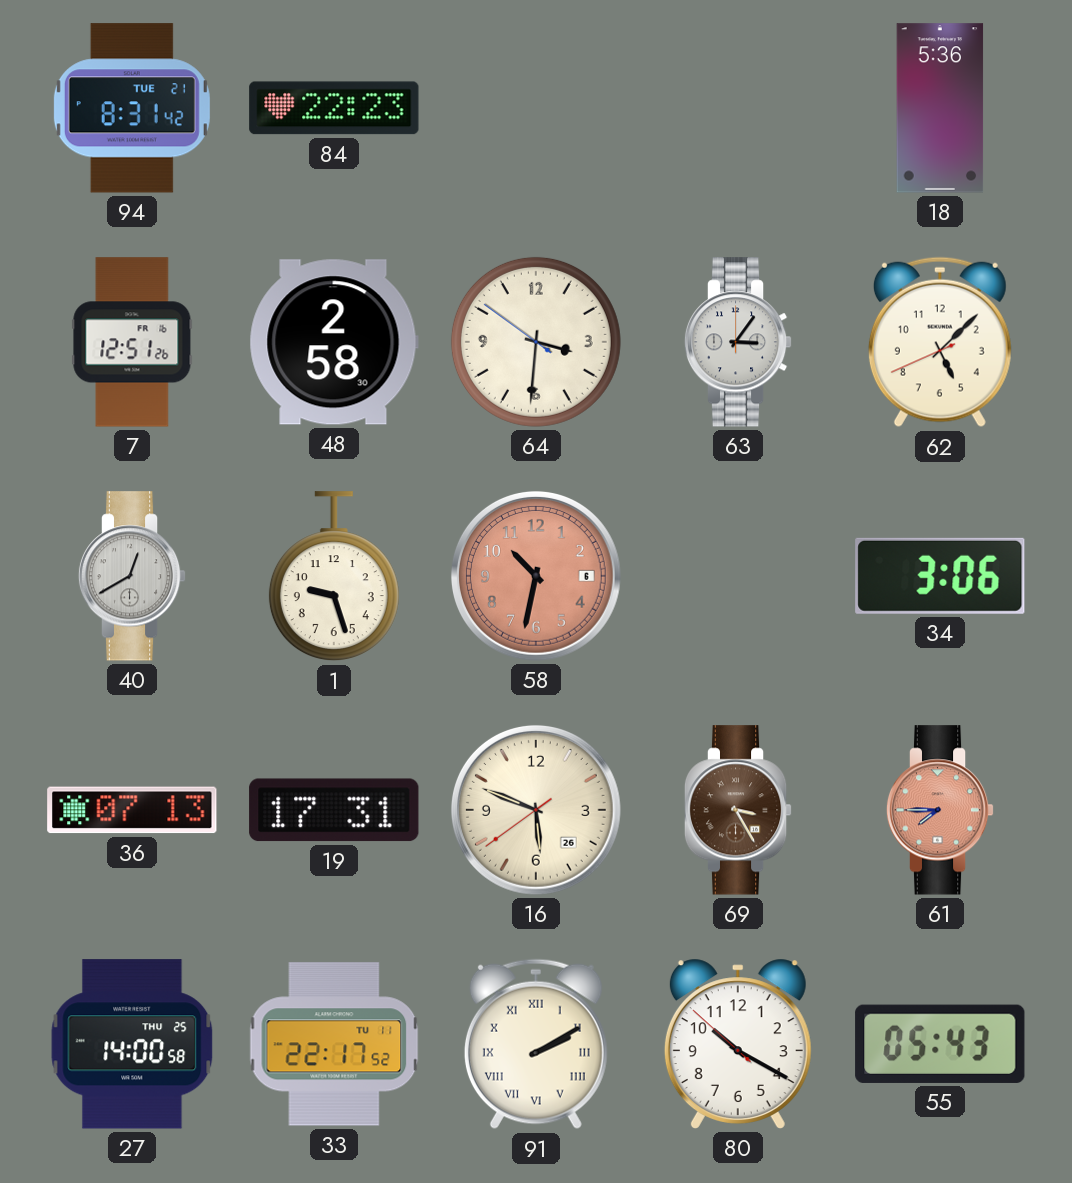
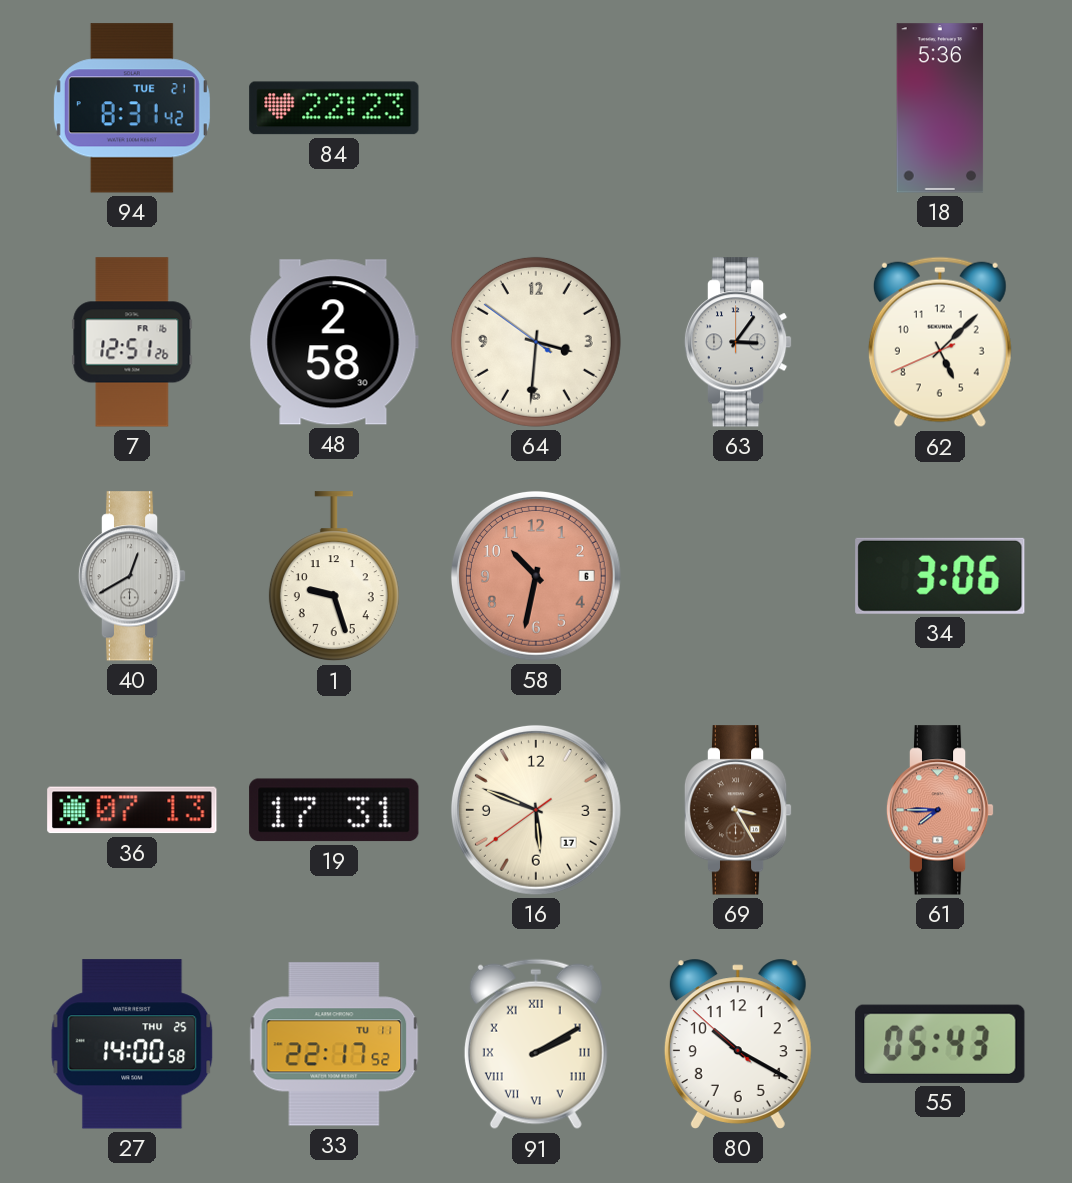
16 date: 26 -> 17 (536, 810)
